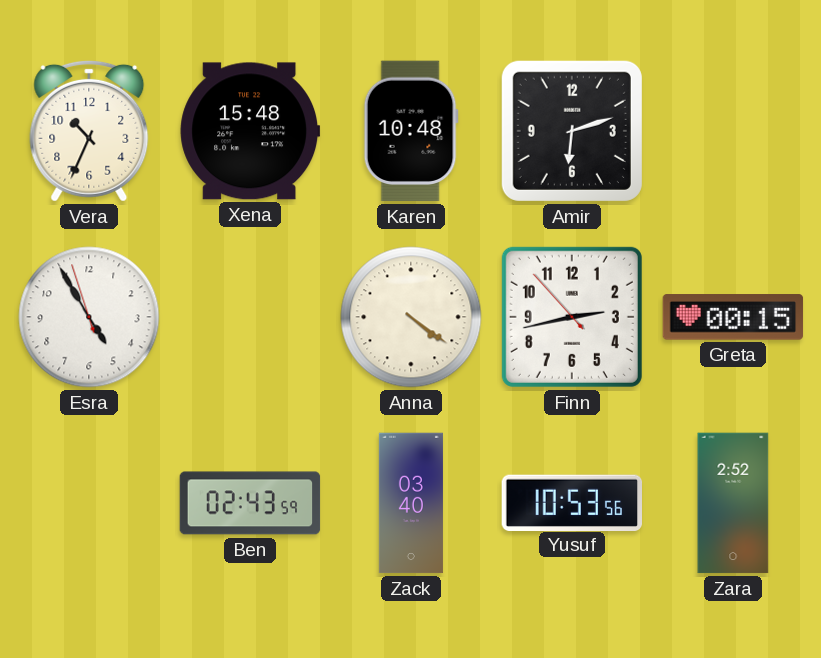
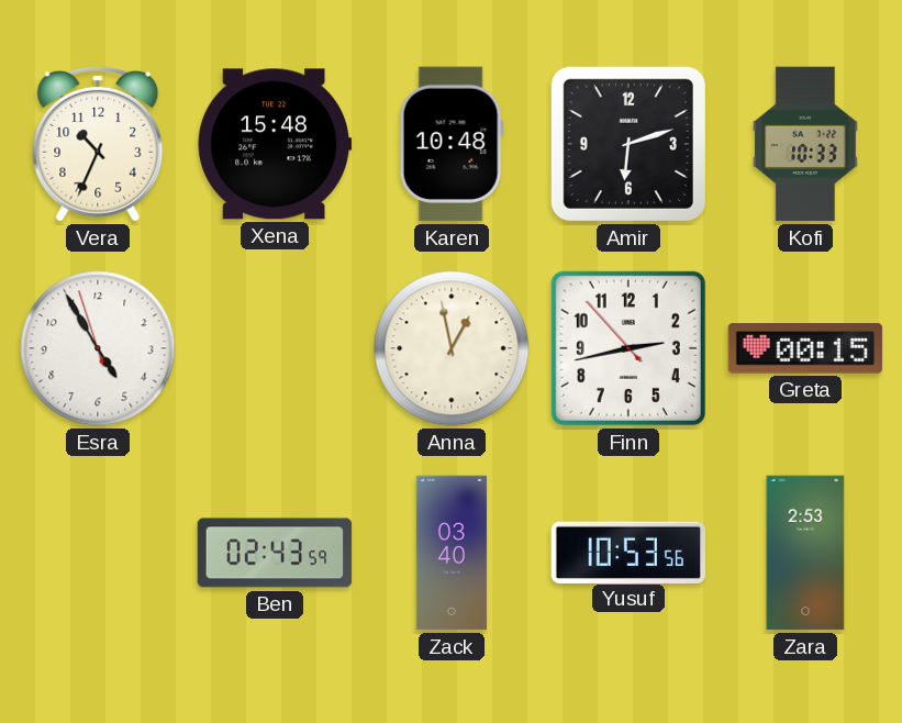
Kofi: none -> 10:33 (805, 144)
Anna: 4:21 -> 12:58 (452, 348)
Zara: 2:52 -> 2:53 (805, 553)
